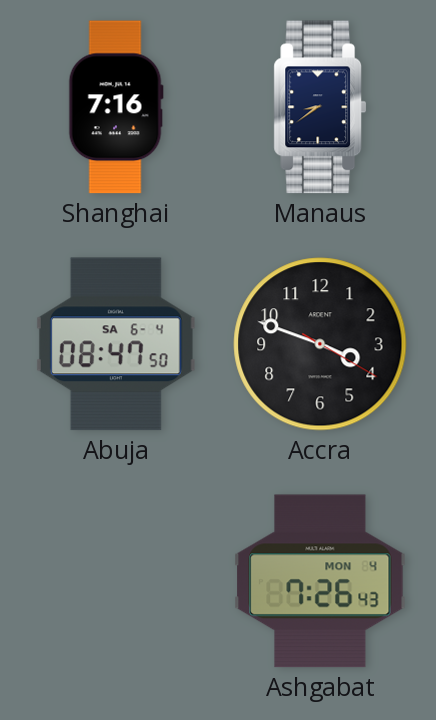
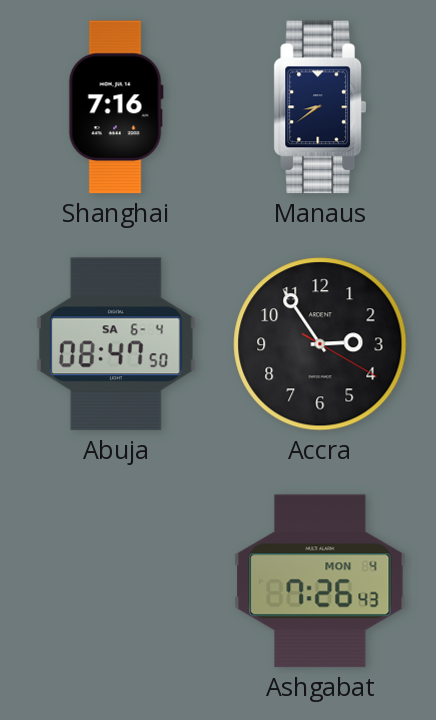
Accra: 3:48 -> 2:54 (320, 344)
